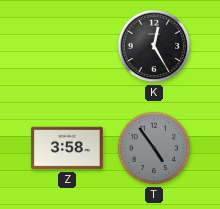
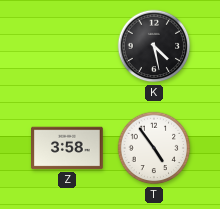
K: 12:25 -> 4:28 (154, 46)
T dial: grey -> white (154, 148)
